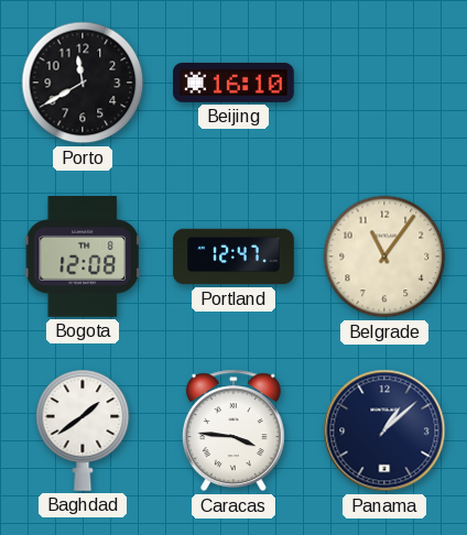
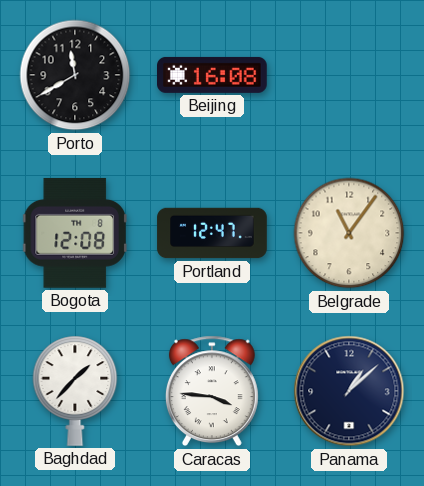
Beijing: 16:10 -> 16:08 (212, 75)
Baghdad: 1:39 -> 1:37 (75, 391)
